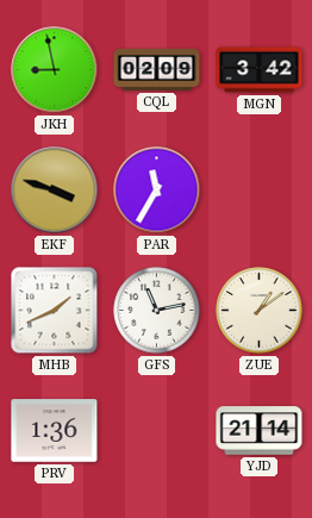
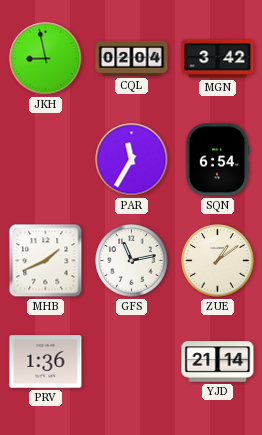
CQL: 02:09 -> 02:04 (132, 58)
EKF: 3:48 -> none (55, 191)
SQN: none -> 6:54 (217, 160)
